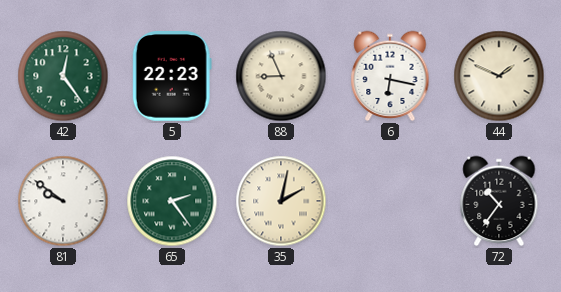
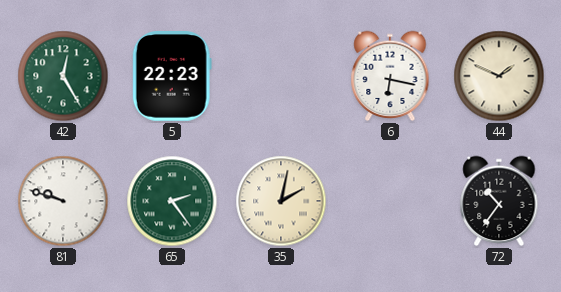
42: 12:24 -> 12:25 (63, 76)
88: 8:56 -> none (281, 76)
81: 9:51 -> 9:48 (63, 201)
